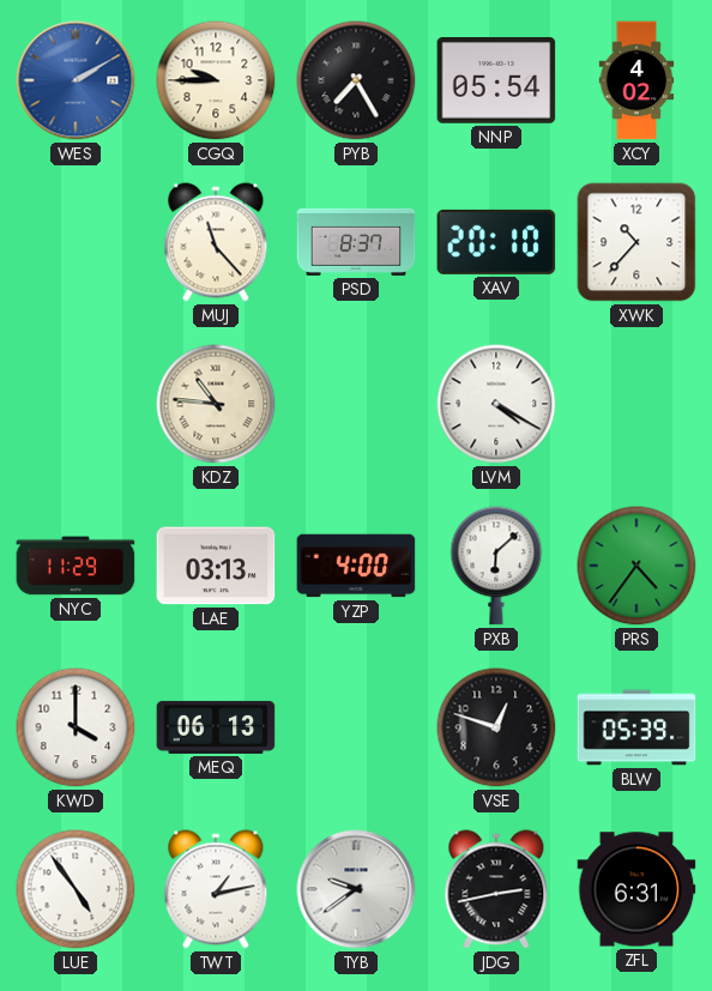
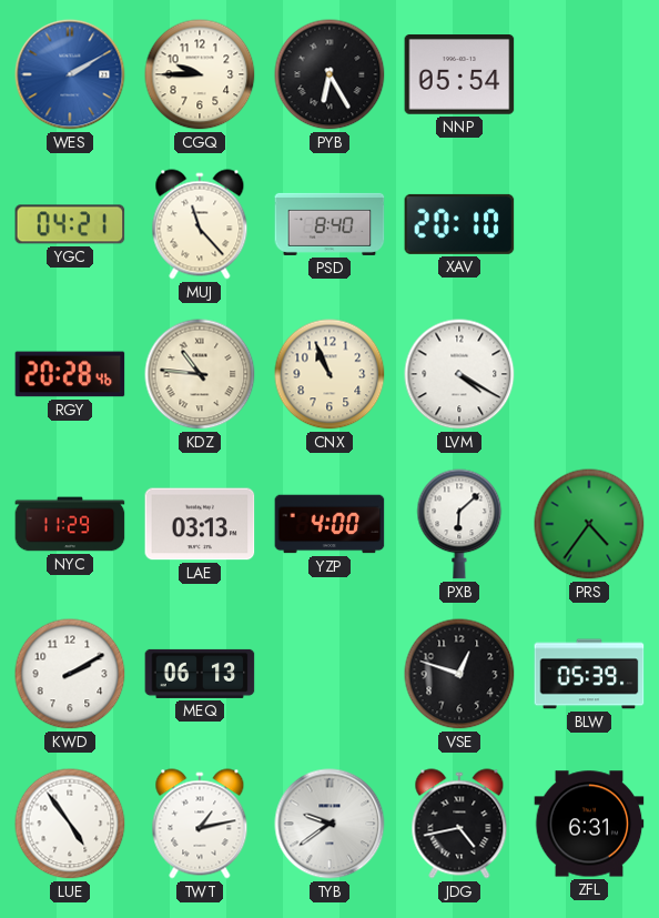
PYB: 7:25 -> 6:25 (329, 74)
XCY: 4:02 -> none (636, 80)
YGC: none -> 04:21 (70, 224)
PSD: 8:37 -> 8:40 (329, 224)
XWK: 10:37 -> none (636, 242)
RGY: none -> 20:28 (70, 374)
CNX: none -> 10:56 (329, 374)
KWD: 4:00 -> 2:10 (70, 674)
JDG: 2:43 -> 4:43 (459, 824)
